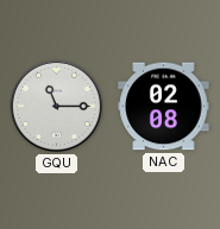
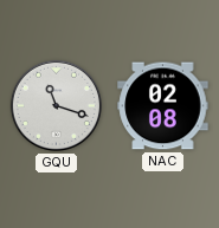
GQU: 11:15 -> 11:18 (56, 105)
